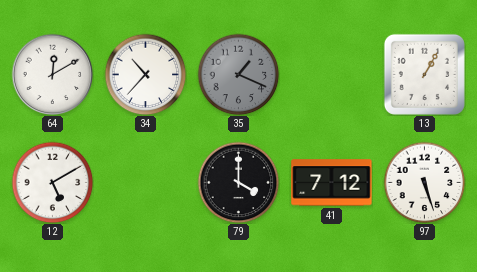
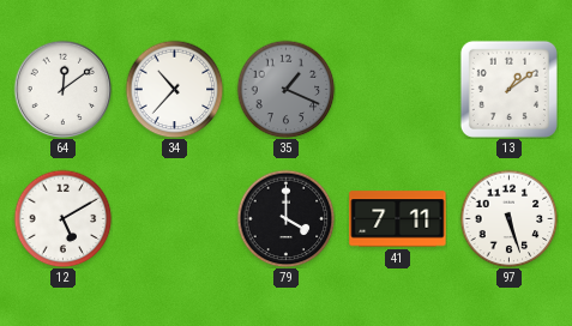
64: 12:10 -> 12:09 (62, 89)
13: 1:05 -> 1:09 (508, 89)
41: 7:12 -> 7:11 (398, 219)
